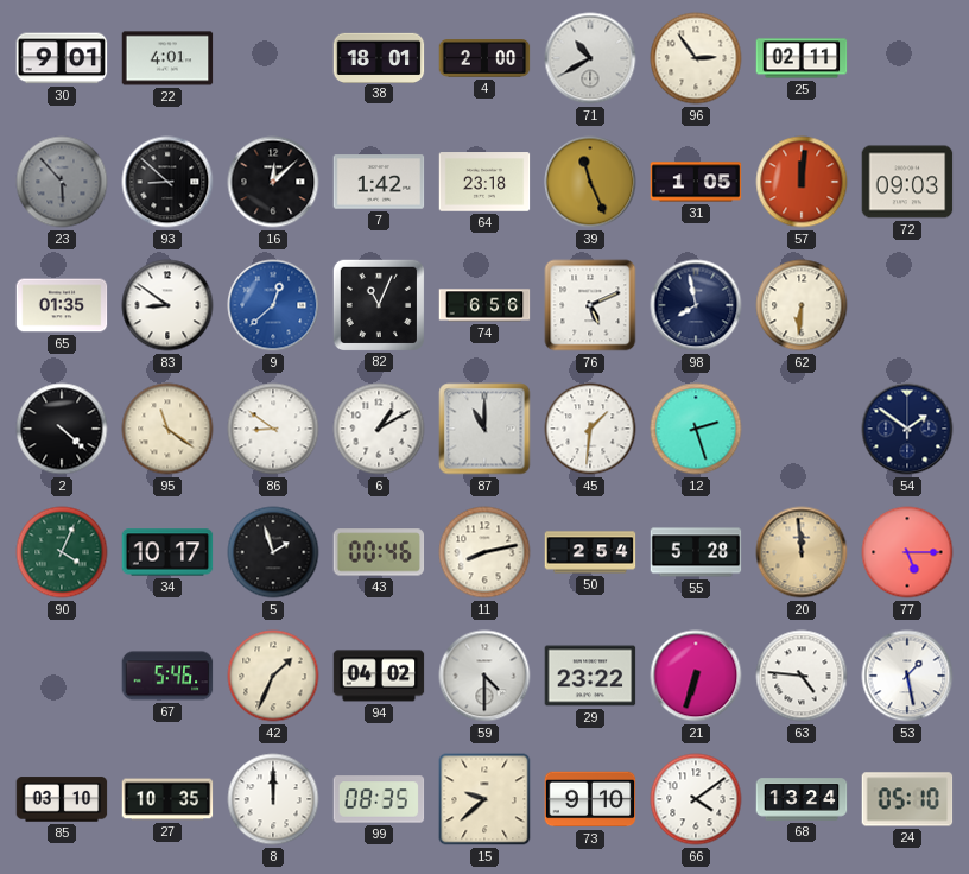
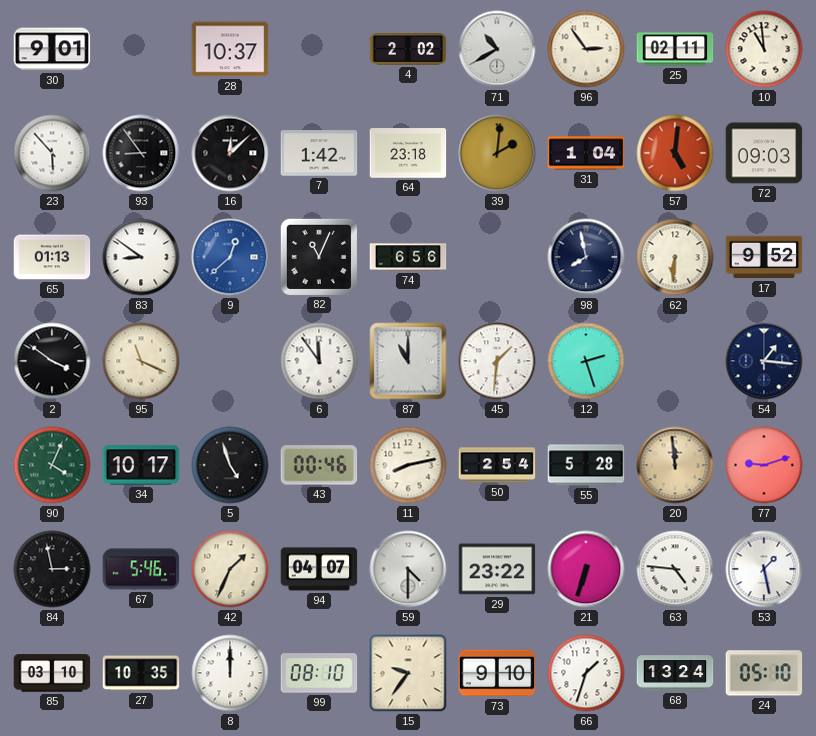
22: 4:01 -> none (167, 58)
28: none -> 10:37 (230, 49)
38: 18:01 -> none (379, 57)
4: 2:00 -> 2:02 (408, 49)
10: none -> 10:59 (764, 49)
23 dial: grey -> white (52, 153)
93: 8:52 -> 8:54 (141, 153)
39: 11:26 -> 2:01 (497, 153)
31: 1:05 -> 1:04 (586, 153)
57: 12:01 -> 5:01 (675, 153)
65: 01:35 -> 01:13 (52, 257)
76: 5:11 -> none (590, 305)
17: none -> 9:52 (764, 257)
2: 4:22 -> 3:51 (52, 361)
95: 11:21 -> 11:19 (141, 361)
86: 8:51 -> none (273, 429)
6: 1:10 -> 11:54 (319, 361)
54: 1:51 -> 1:16 (764, 361)
5: 1:57 -> 4:57 (230, 465)
77: 5:15 -> 9:12 (764, 465)
84: none -> 2:58 (52, 569)
94: 04:02 -> 04:07 (319, 569)
99: 08:35 -> 08:10 (319, 673)
15: 9:38 -> 9:36 (408, 673)
66: 4:09 -> 1:33 (586, 673)
